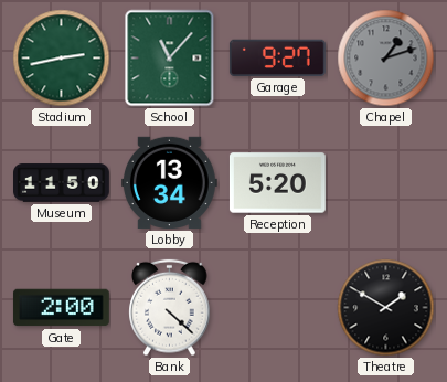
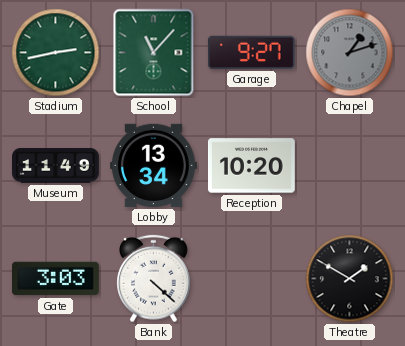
Museum: 11:50 -> 11:49 (56, 166)
Reception: 5:20 -> 10:20 (251, 166)
Gate: 2:00 -> 3:03 (55, 279)
